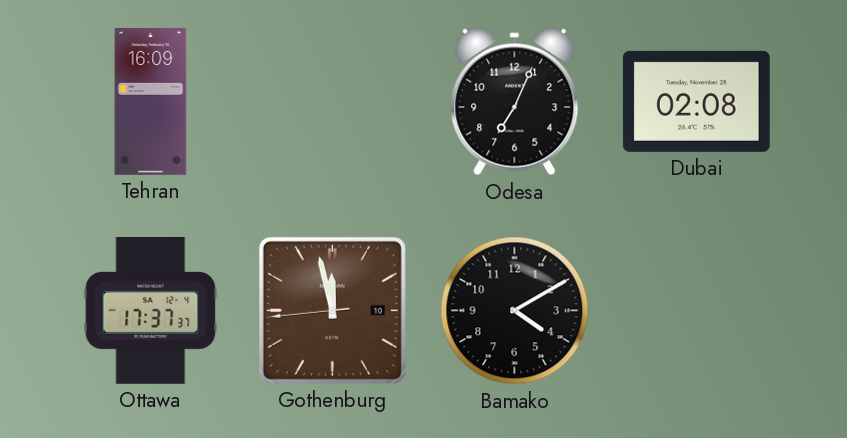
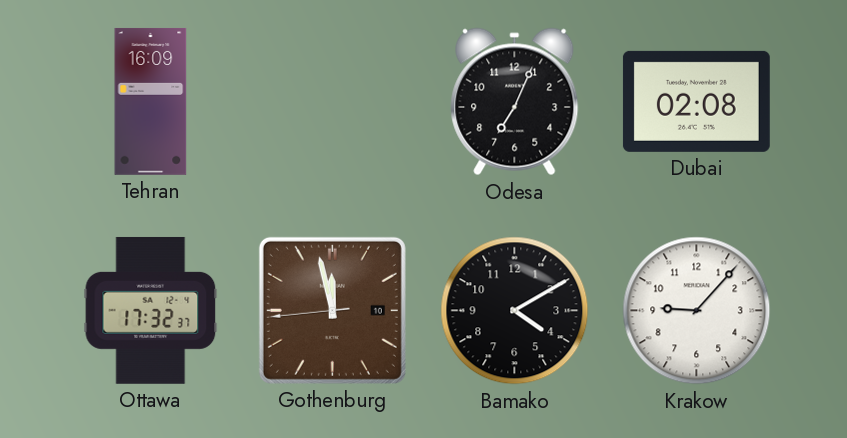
Ottawa: 17:37 -> 17:32 (151, 310)
Krakow: none -> 9:07 (697, 311)
